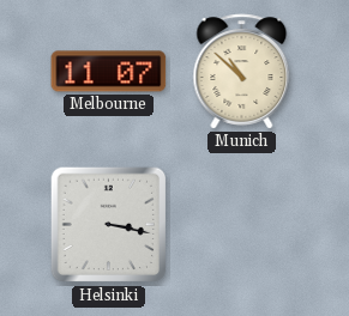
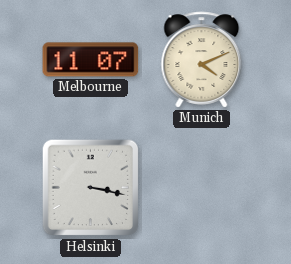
Munich: 10:52 -> 4:11 (202, 60)
